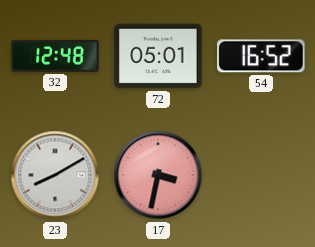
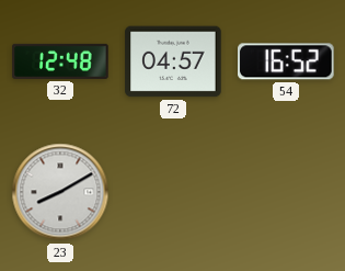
72: 05:01 -> 04:57 (173, 61)
17: 3:32 -> none (158, 175)
